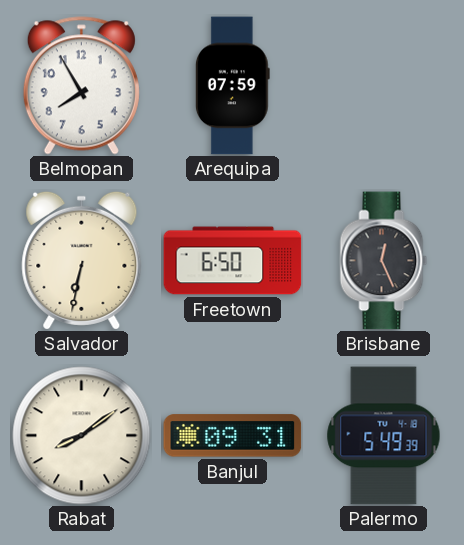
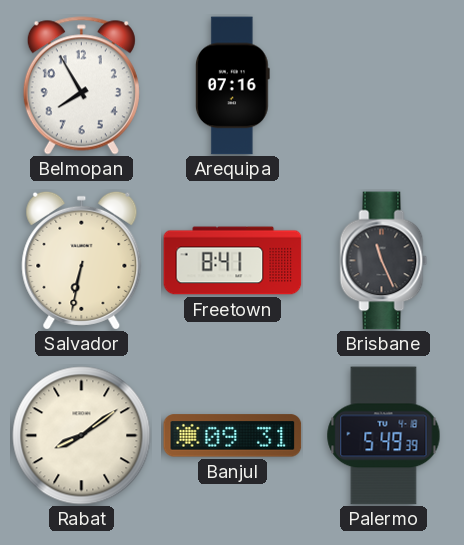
Arequipa: 07:59 -> 07:16 (232, 86)
Freetown: 6:50 -> 8:41 (233, 261)
Brisbane: 12:26 -> 11:26 (384, 261)
